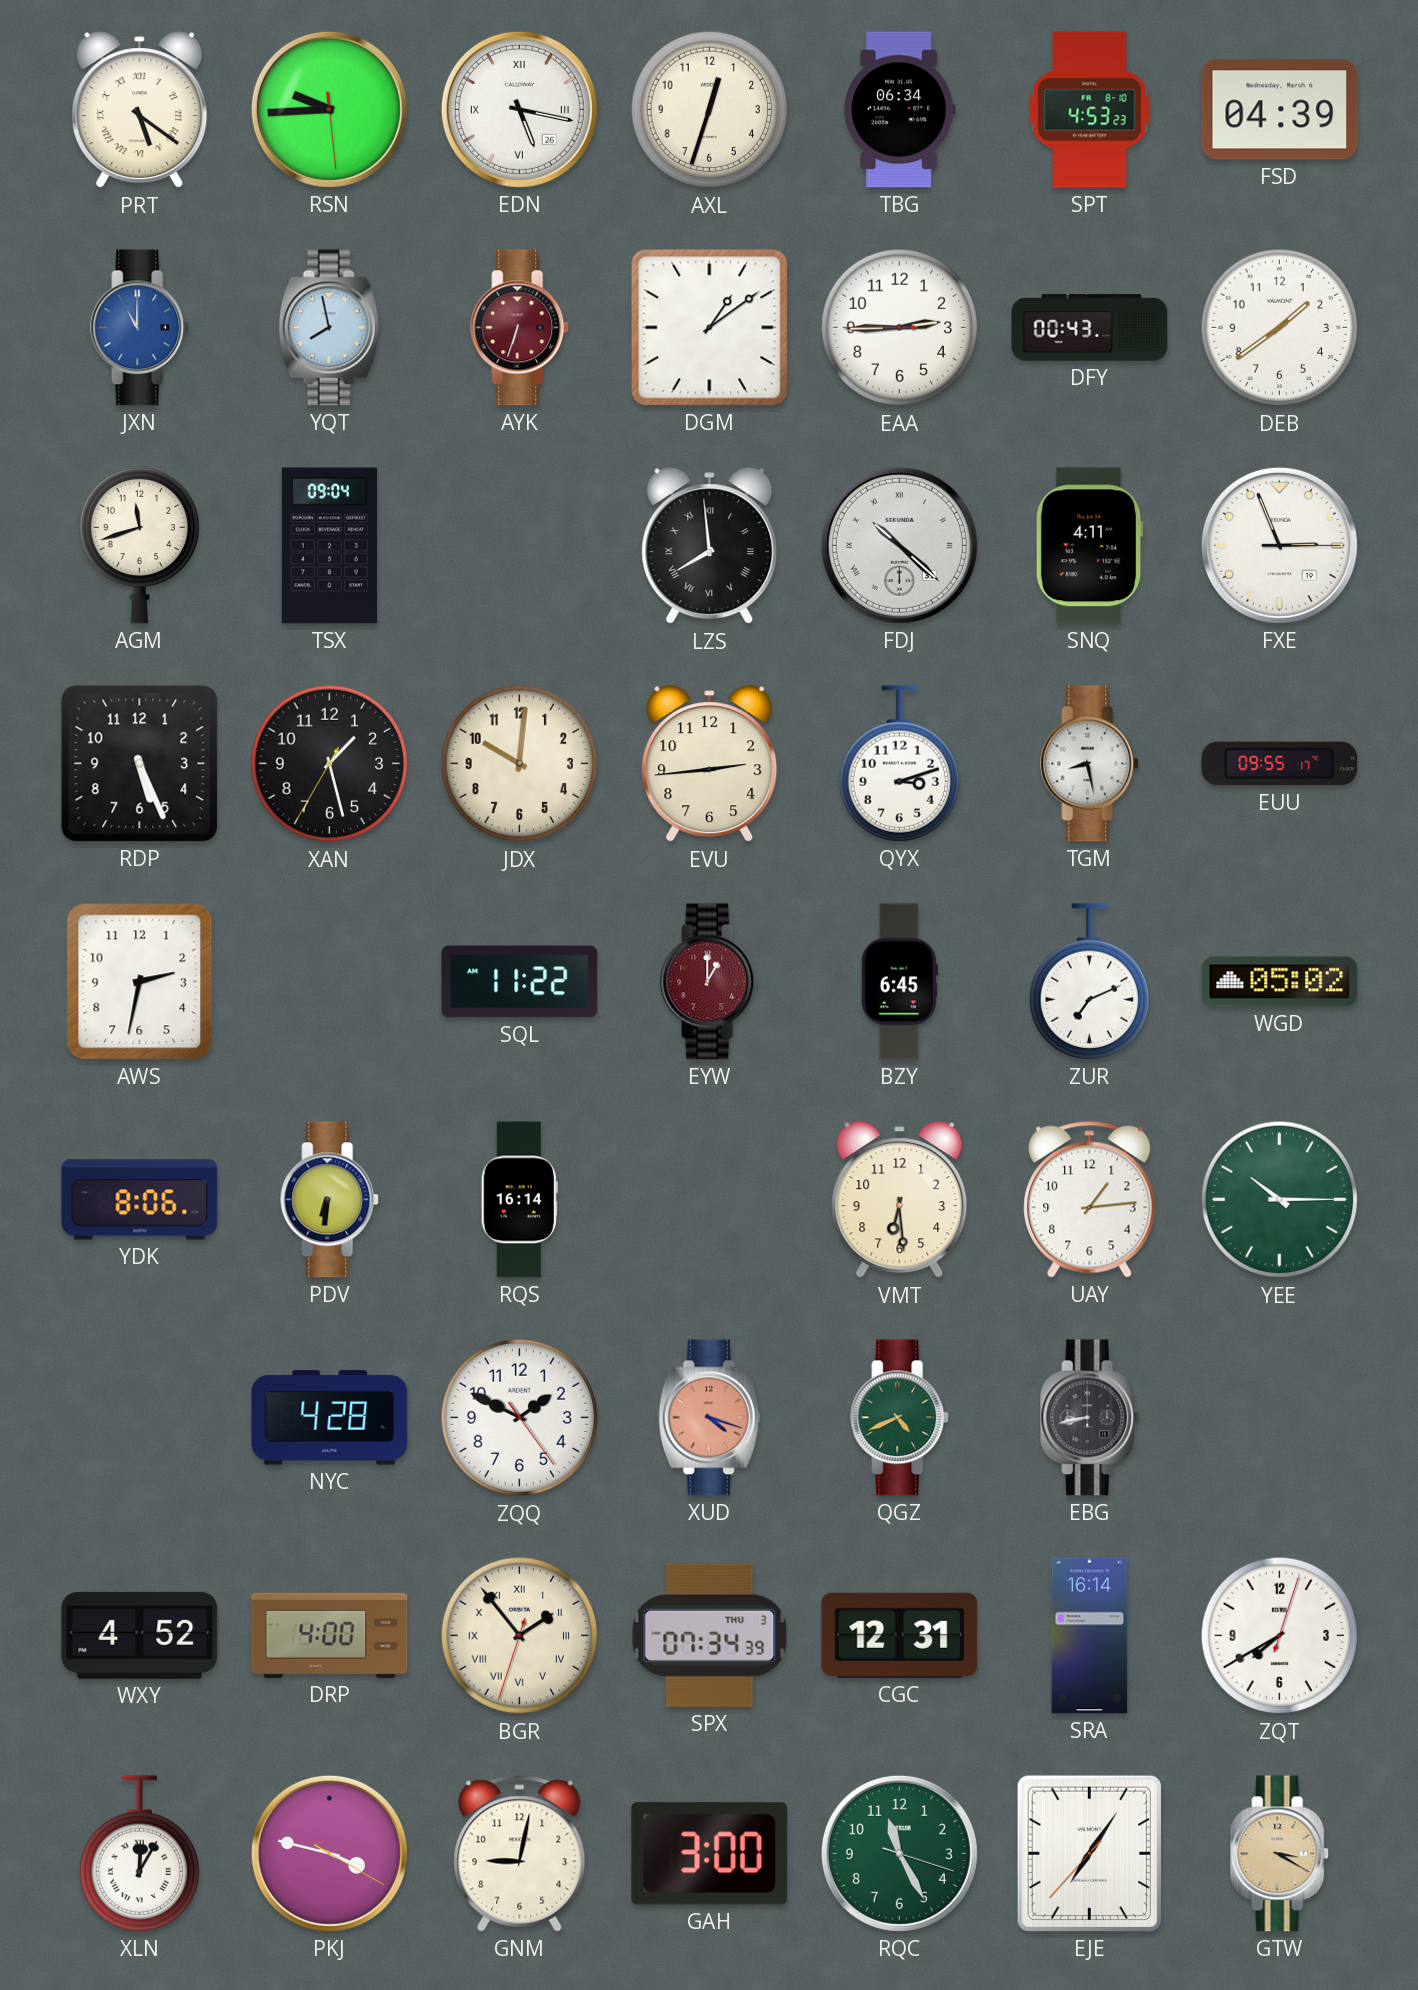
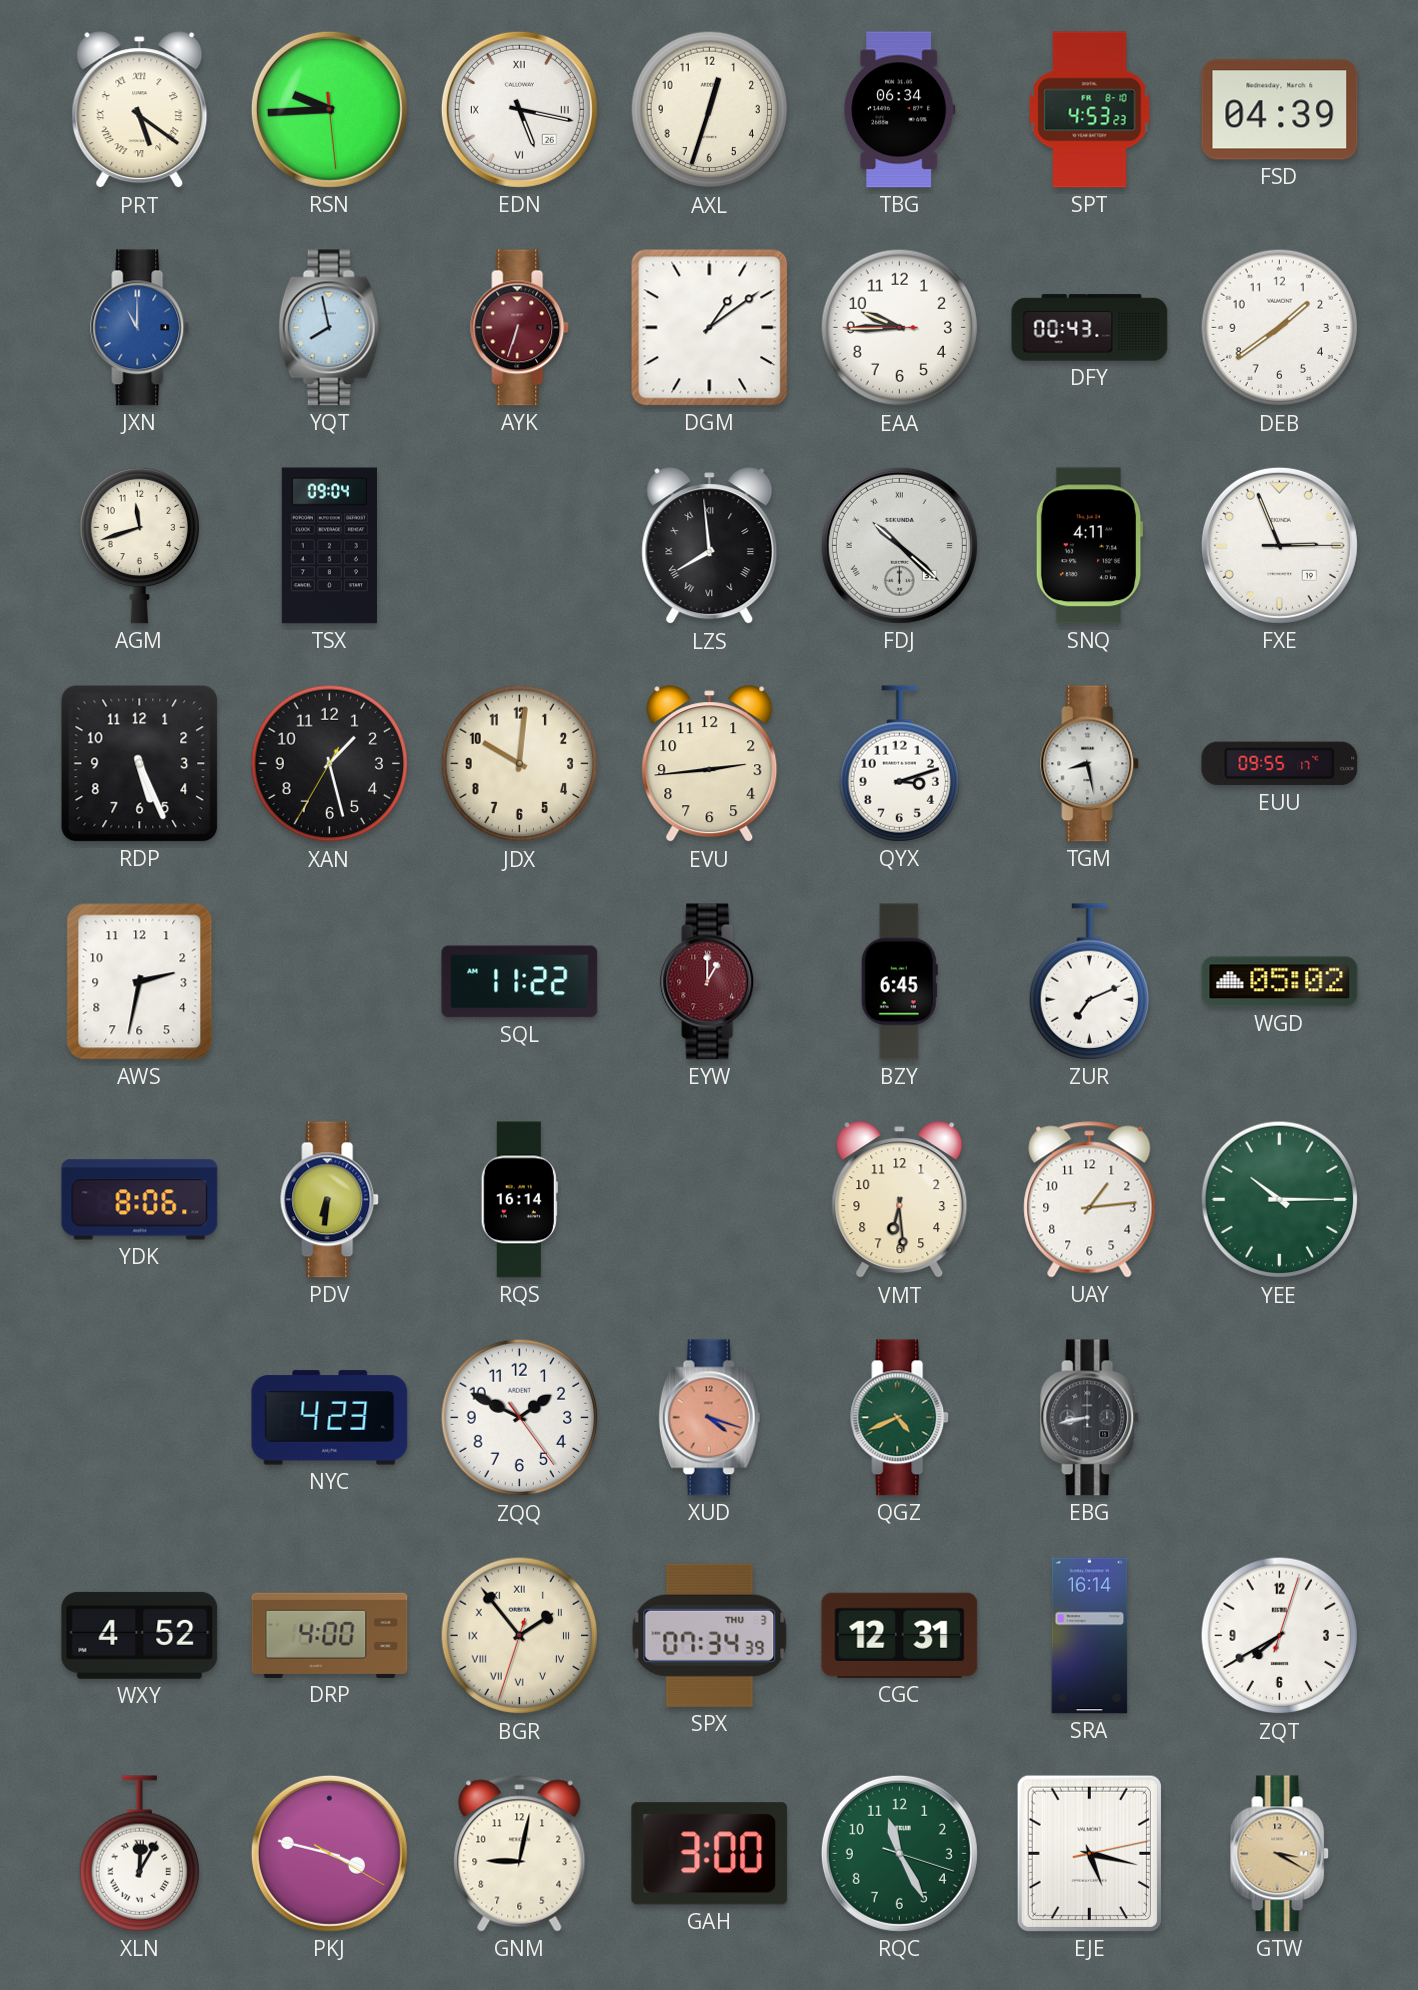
EAA: 2:44 -> 9:44 (900, 328)
NYC: 4:28 -> 4:23 (330, 1418)
EJE: 7:05 -> 5:17 (1089, 1853)
